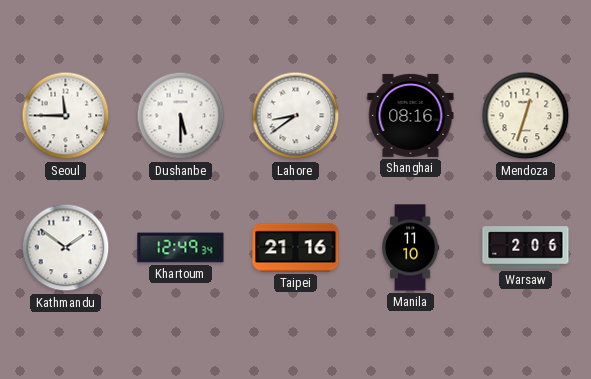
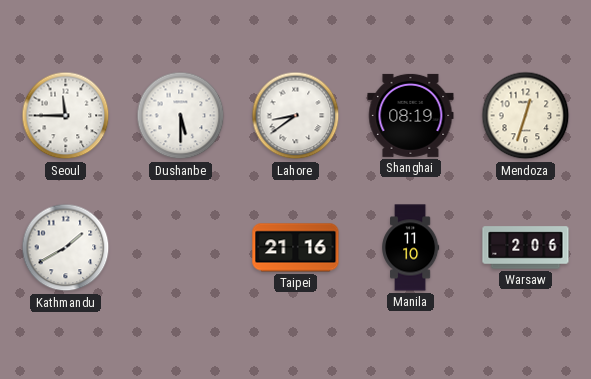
Shanghai: 08:16 -> 08:19 (411, 115)
Kathmandu: 1:51 -> 1:40 (66, 248)
Khartoum: 12:49 -> none (181, 248)
